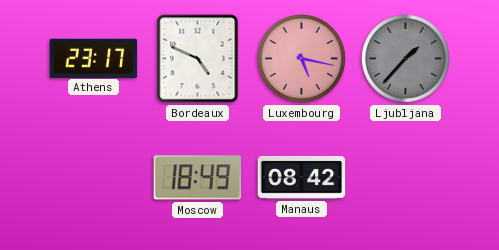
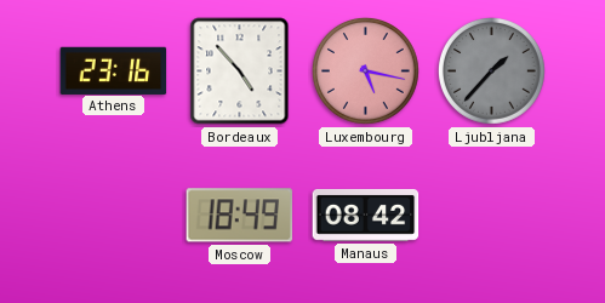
Athens: 23:17 -> 23:16 (114, 70)
Bordeaux: 4:49 -> 4:53 (240, 72)
